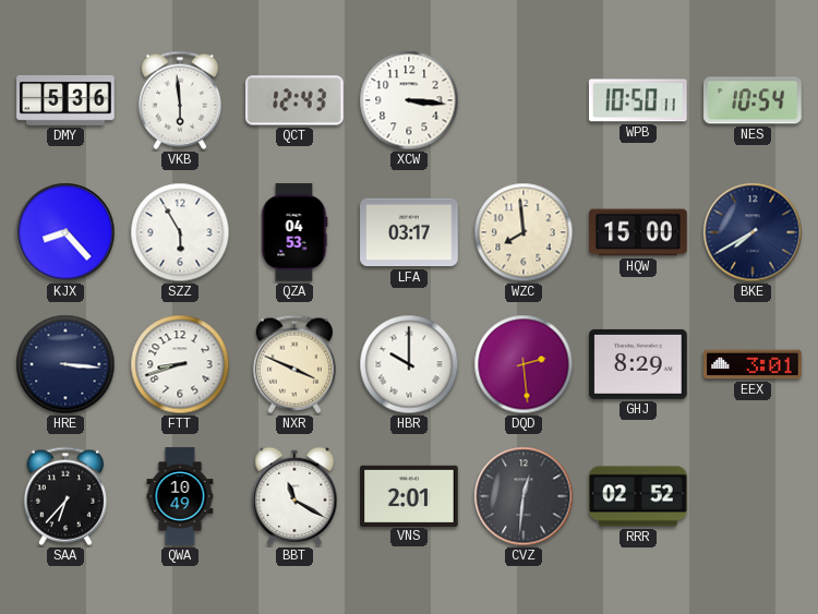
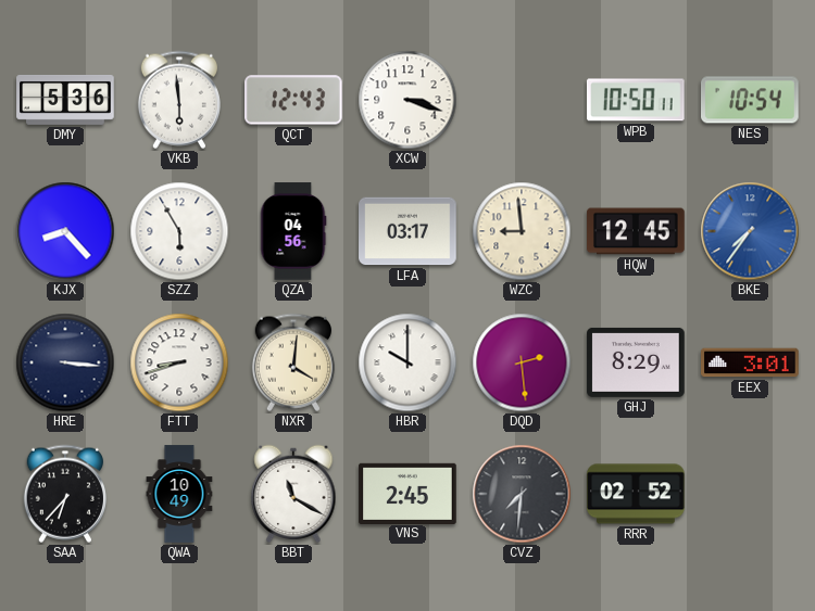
XCW: 3:16 -> 3:18 (407, 100)
QZA: 04:53 -> 04:56 (293, 231)
WZC: 7:59 -> 8:59 (522, 231)
HQW: 15:00 -> 12:45 (636, 231)
BKE: 7:40 -> 7:36 (750, 231)
BKE dial: navy -> blue (750, 231)
NXR: 3:49 -> 4:01 (293, 362)
VNS: 2:01 -> 2:45 (407, 493)
CVZ: 12:31 -> 7:31 (522, 494)
